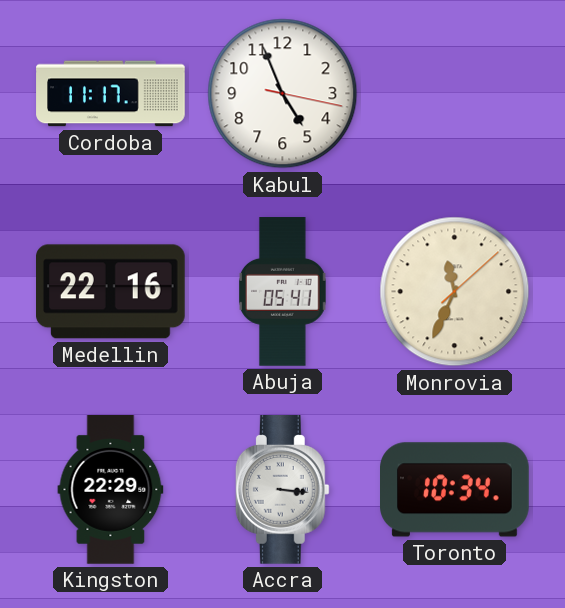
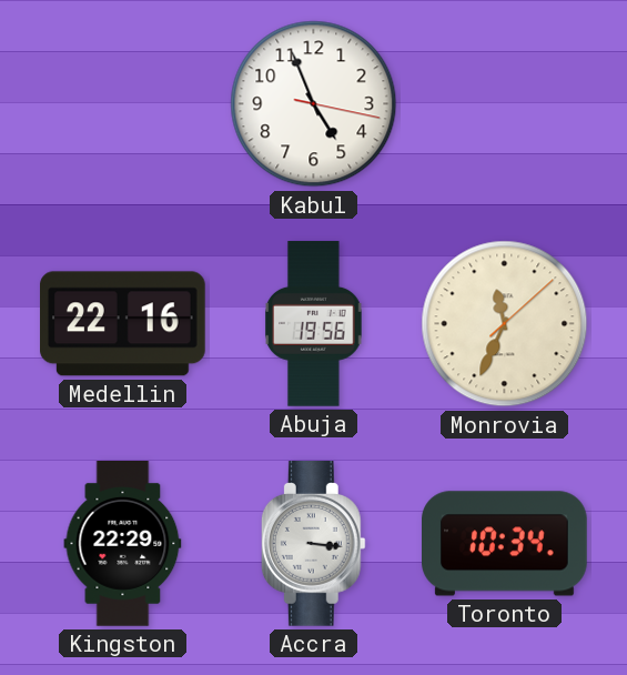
Cordoba: 11:17 -> none (111, 94)
Abuja: 05:41 -> 19:56 (314, 324)
